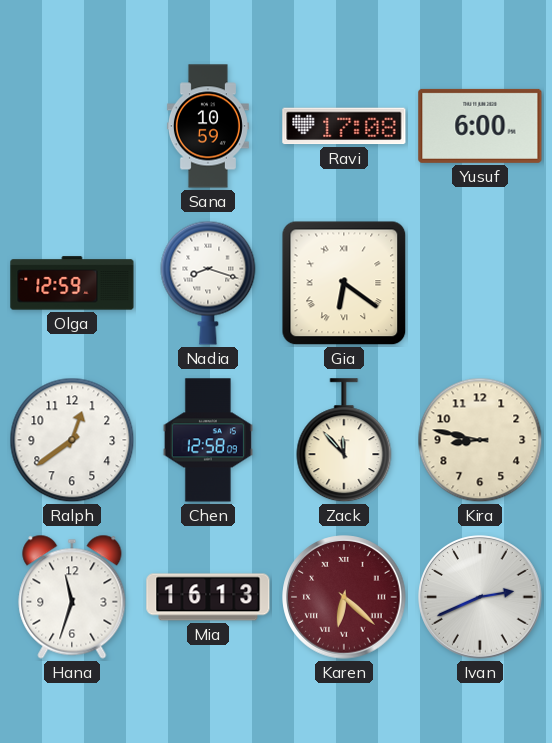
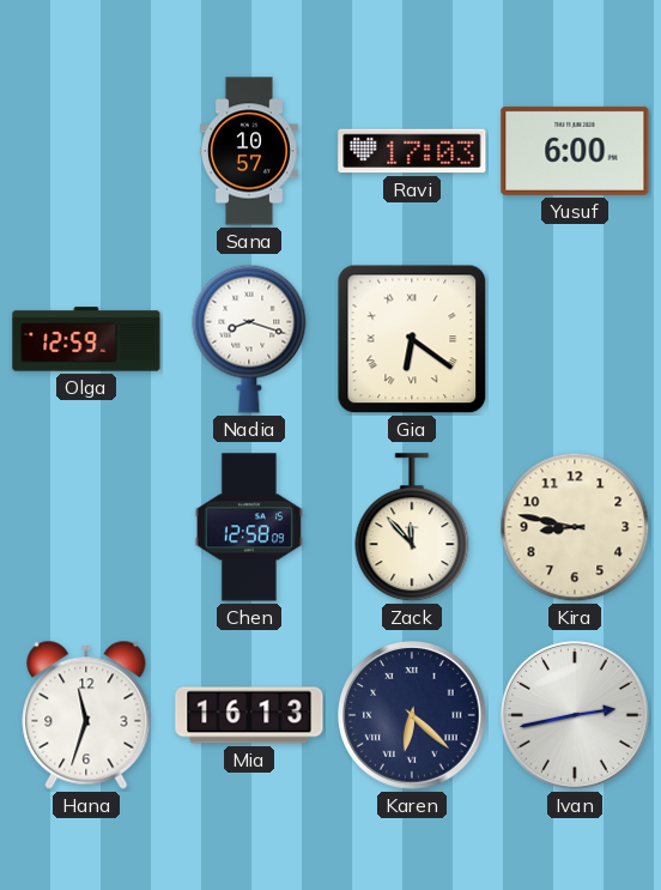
Sana: 10:59 -> 10:57 (249, 151)
Ravi: 17:08 -> 17:03 (412, 151)
Ralph: 12:39 -> none (72, 440)
Karen dial: burgundy -> navy (412, 715)
Ivan: 2:41 -> 2:43 (575, 715)
